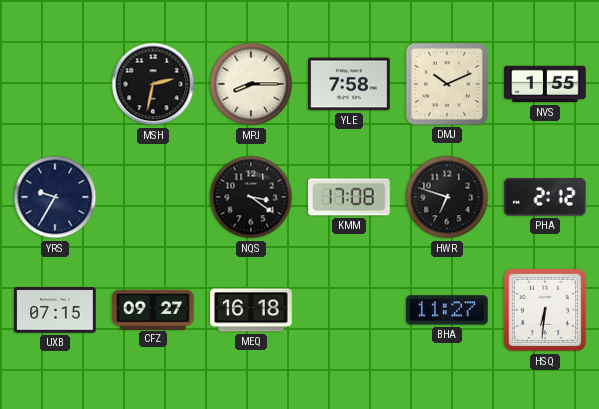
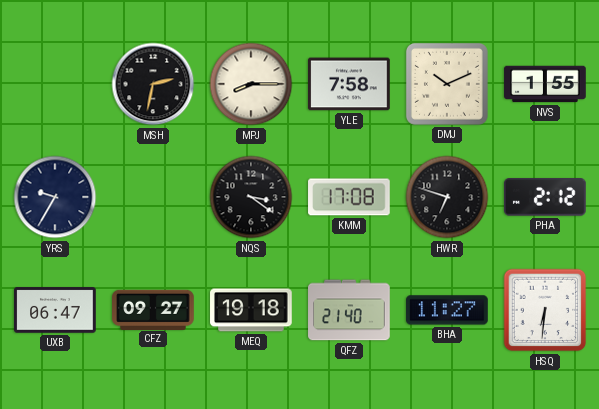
UXB: 07:15 -> 06:47 (55, 310)
MEQ: 16:18 -> 19:18 (251, 310)
QFZ: none -> 21:40 (349, 310)
